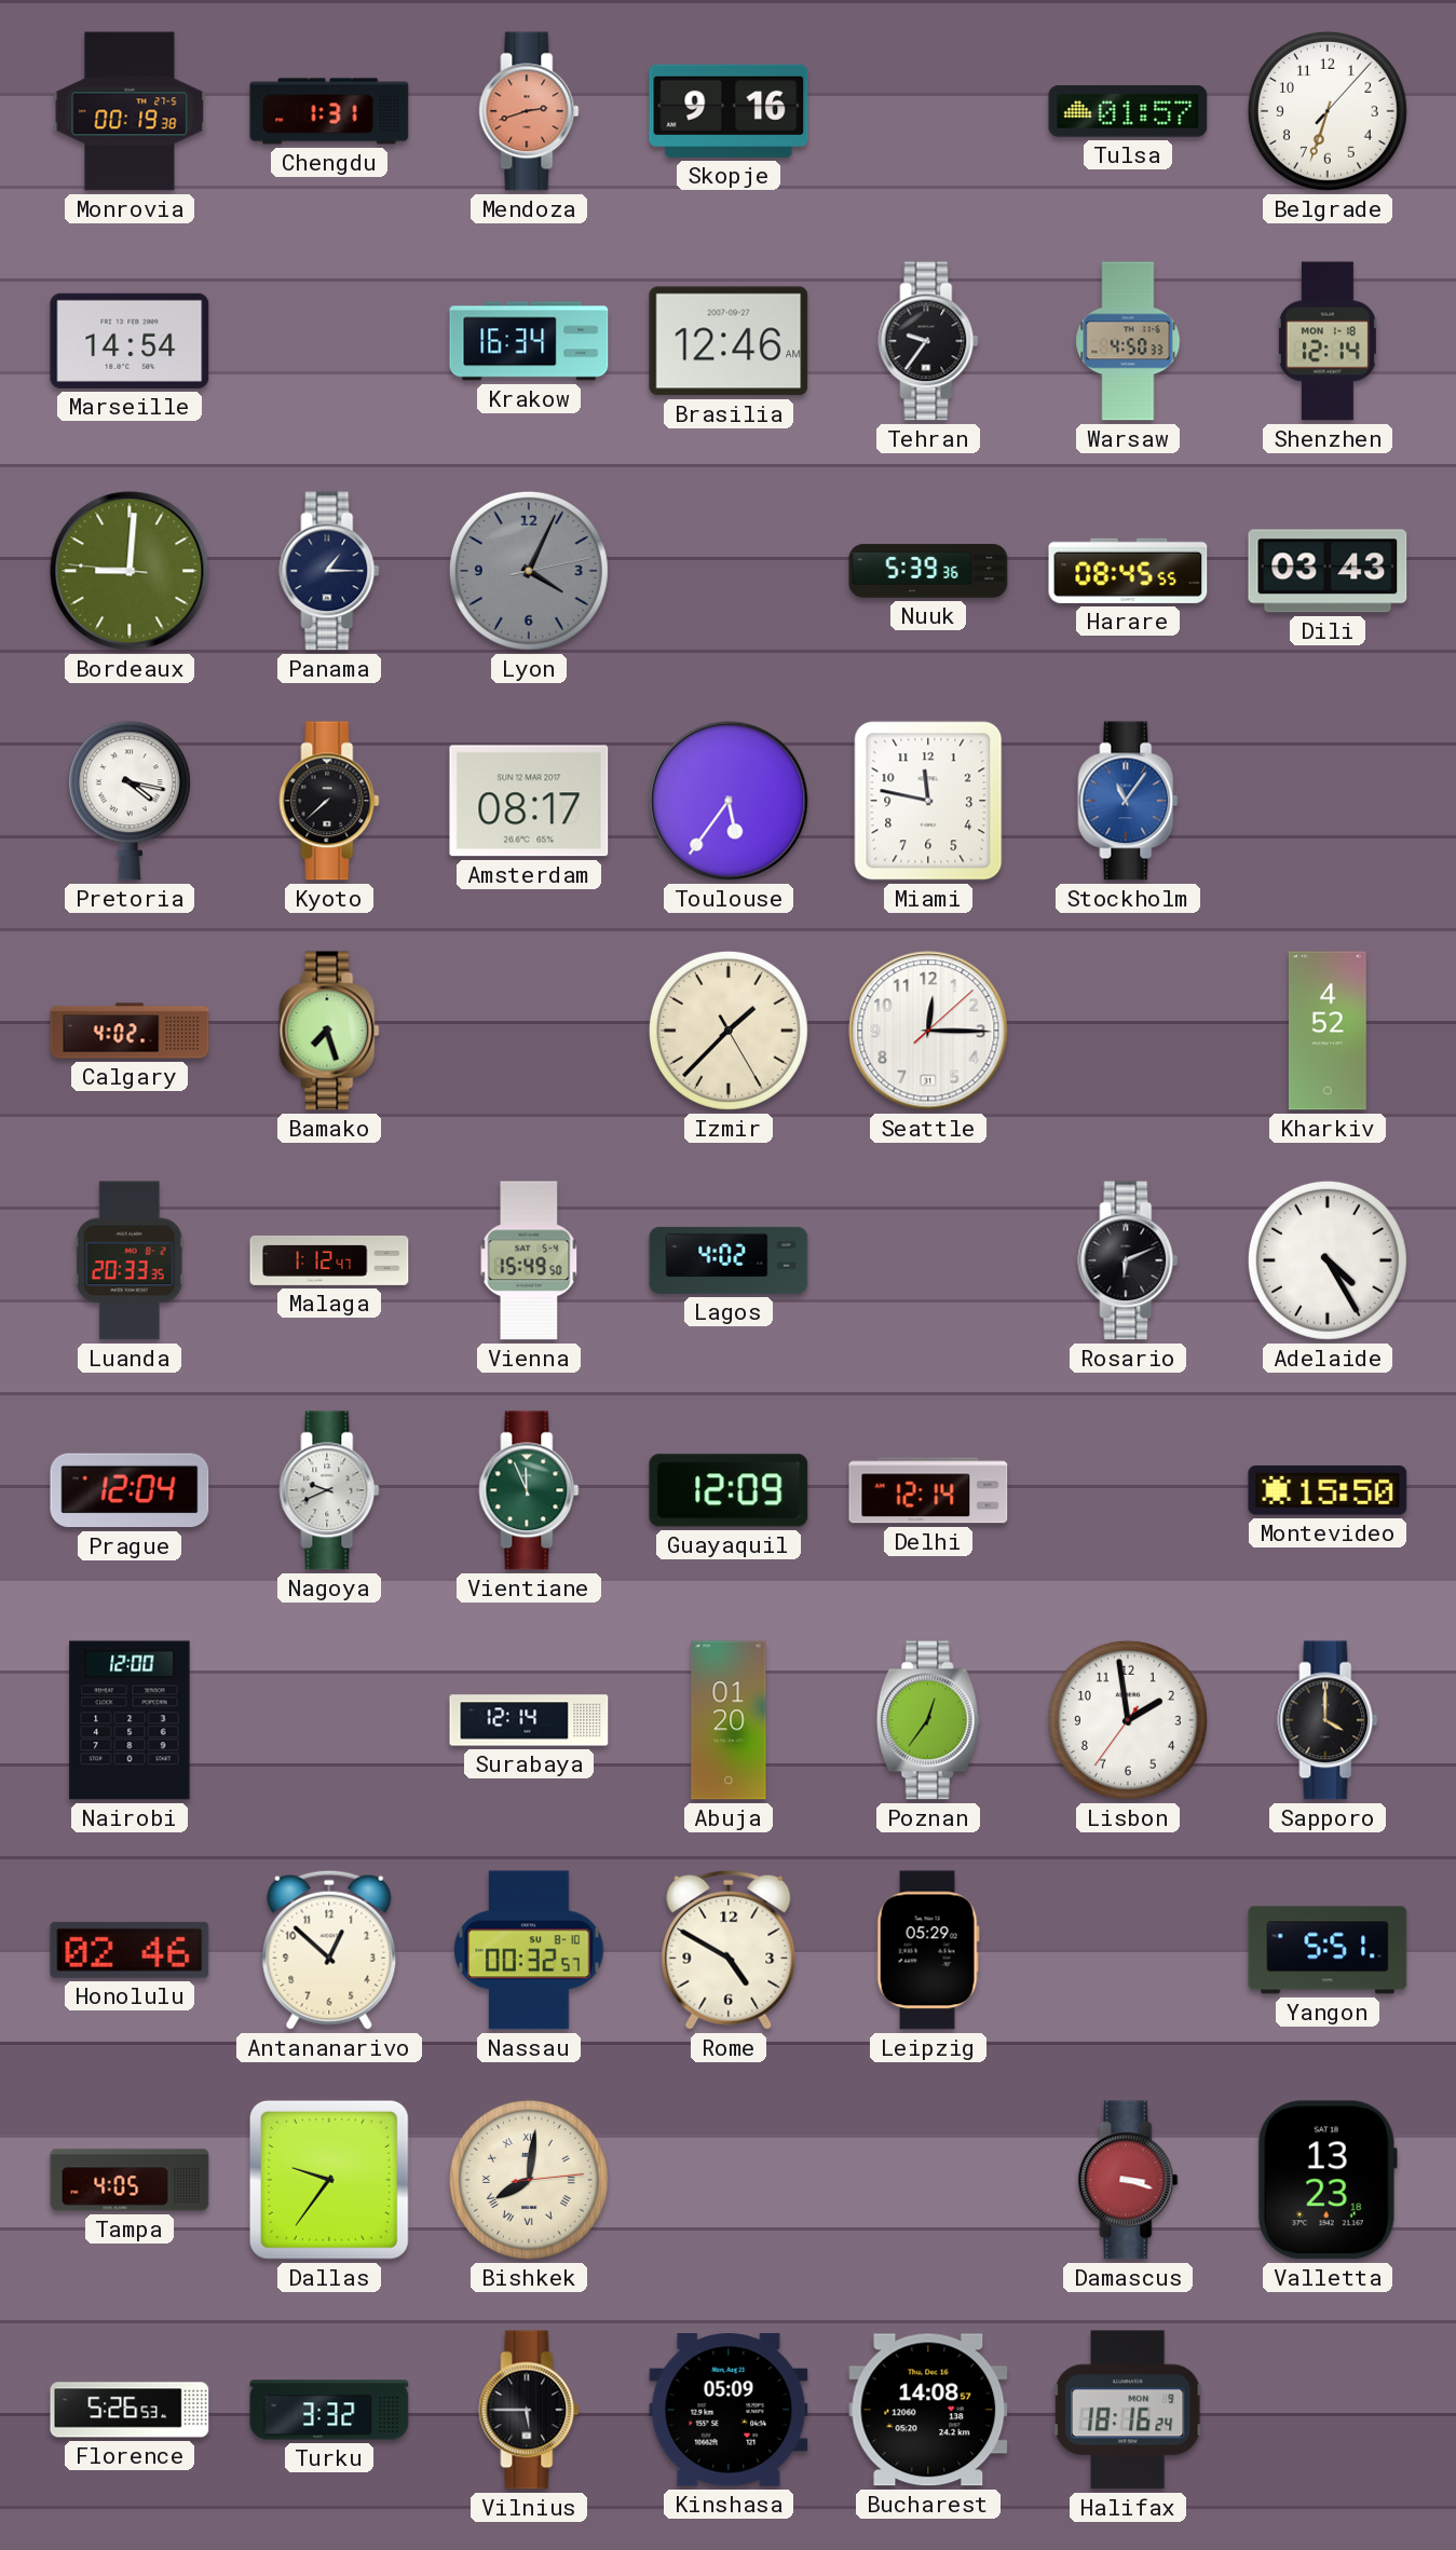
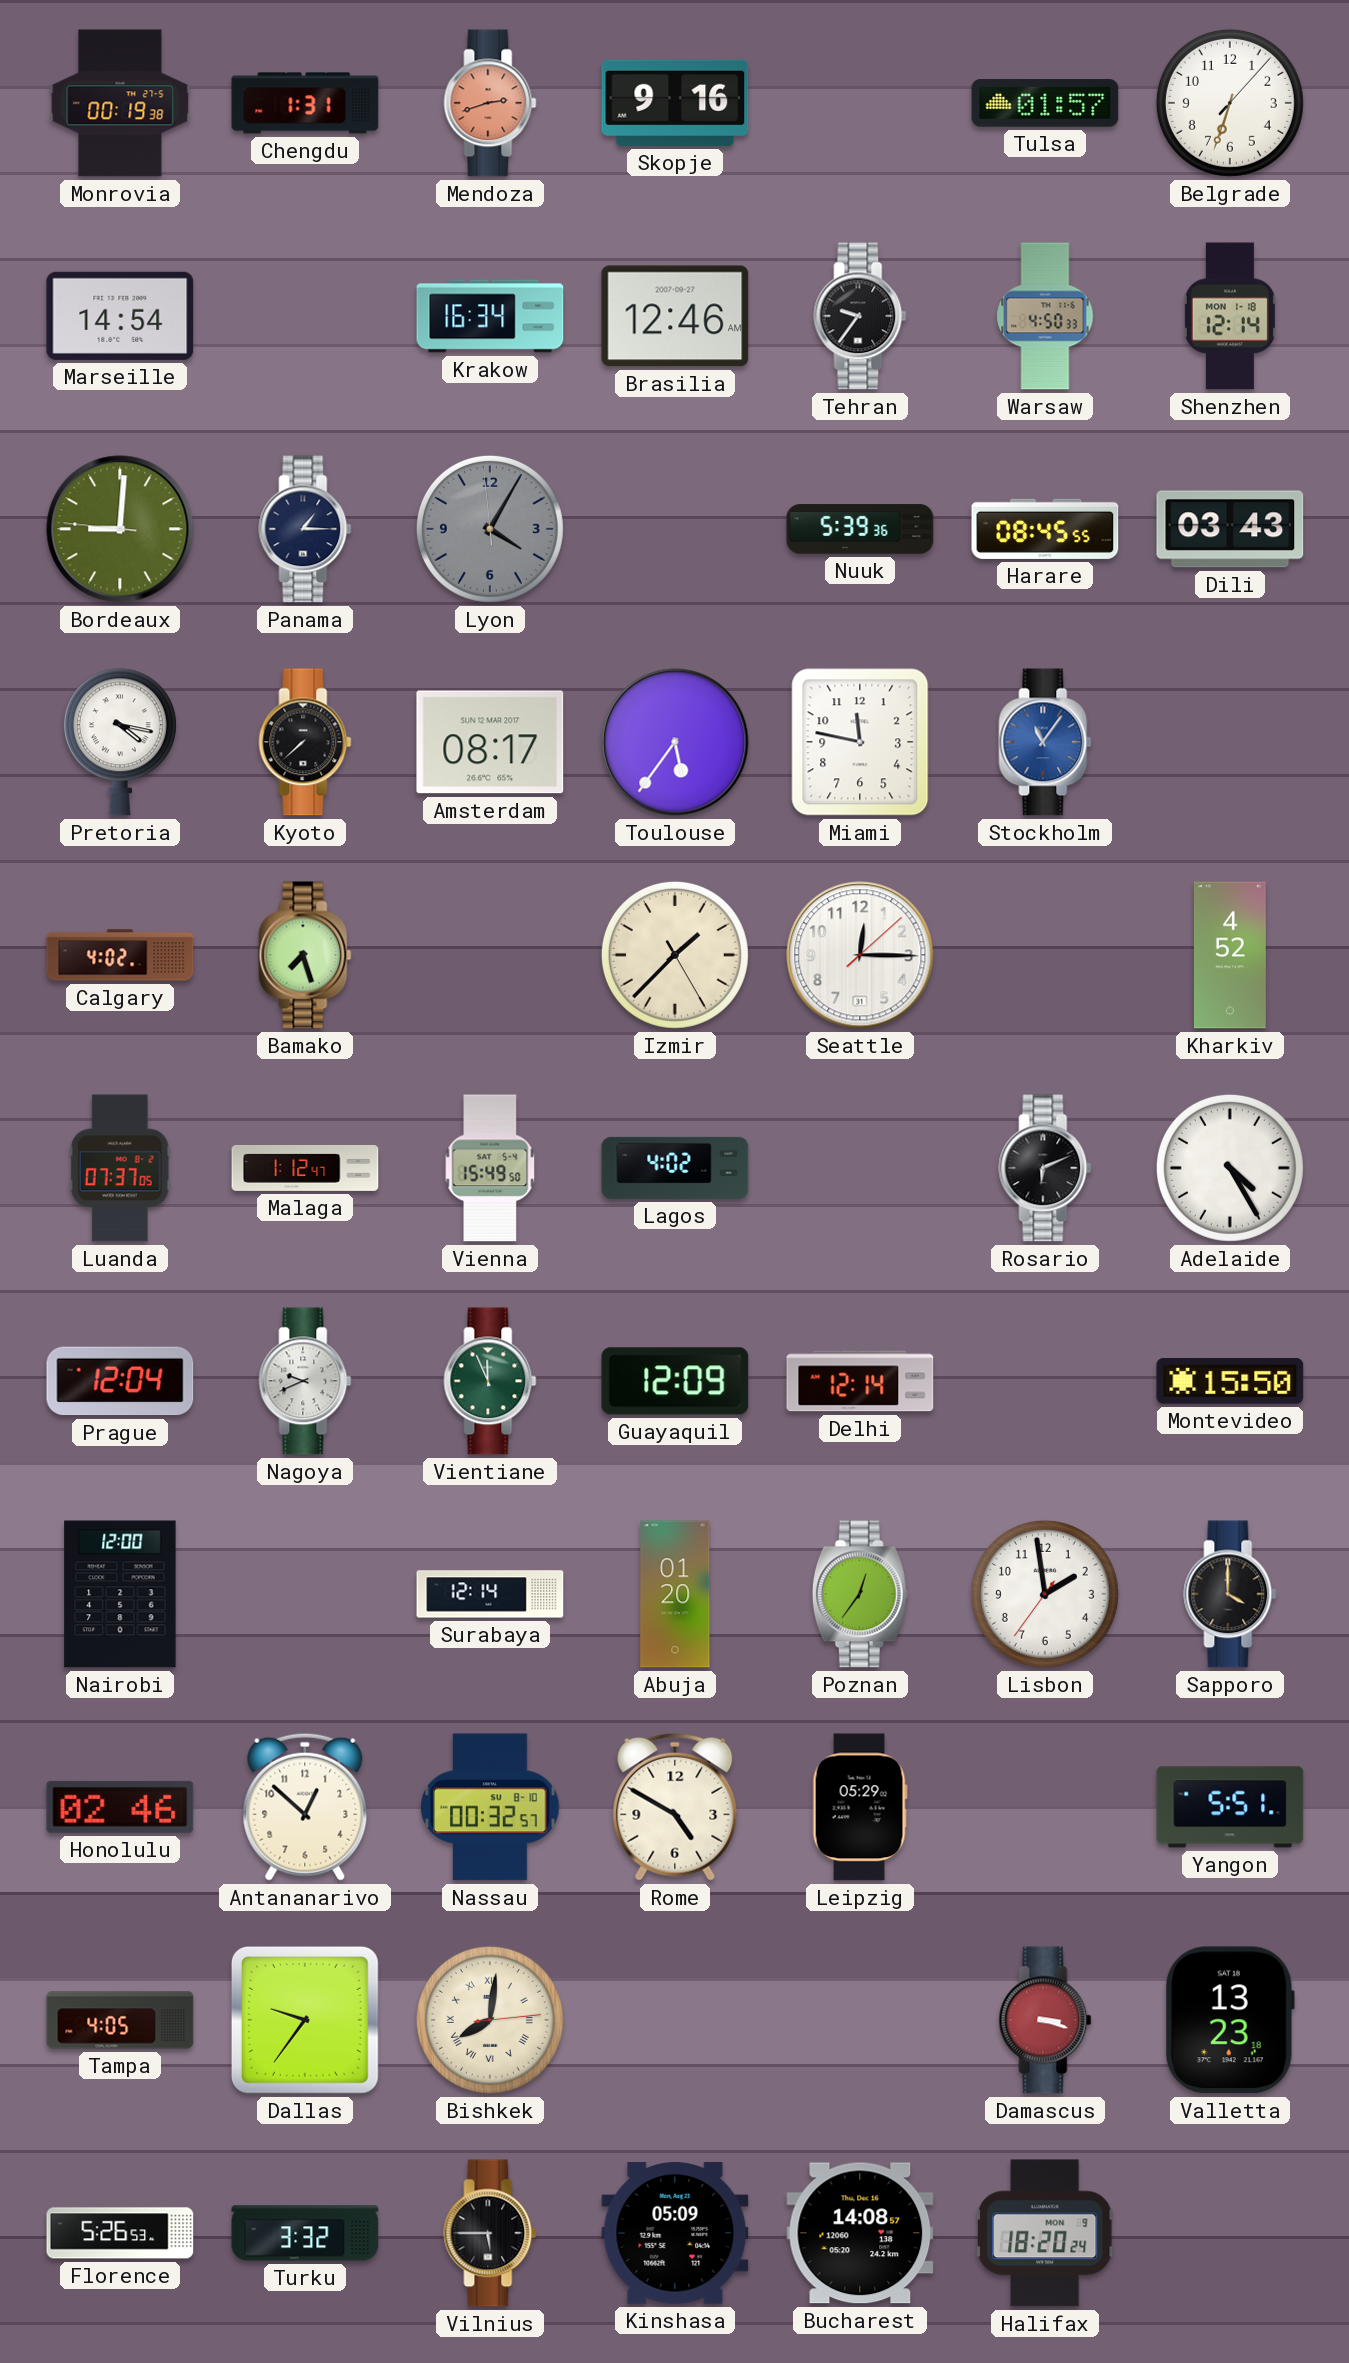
Lyon: 4:04:13 -> 4:04:59 (490, 529)
Luanda: 20:33 -> 07:37 (120, 1168)
Halifax: 18:16 -> 18:20 (1045, 2233)
